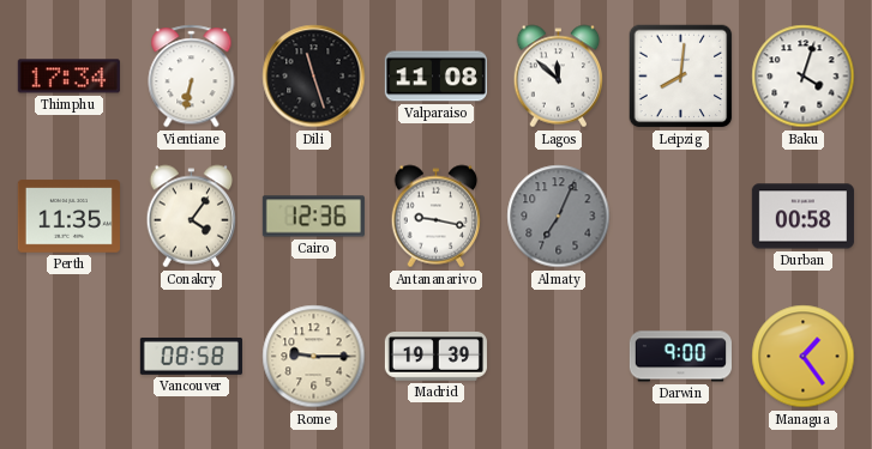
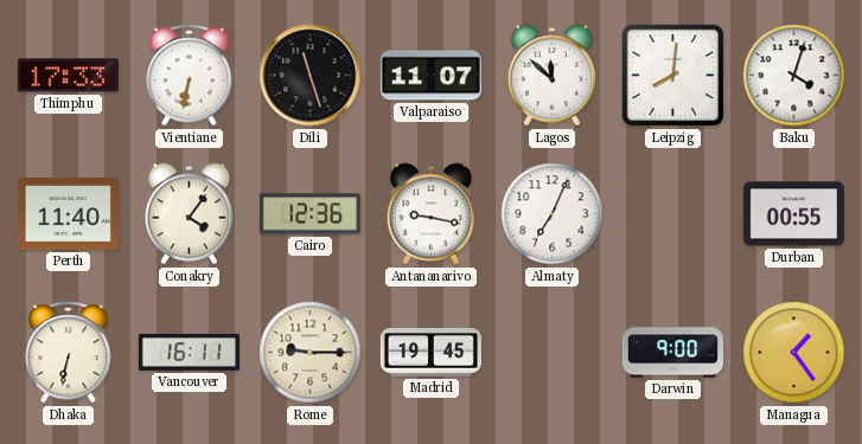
Thimphu: 17:34 -> 17:33 (68, 76)
Valparaiso: 11:08 -> 11:07 (430, 76)
Perth: 11:35 -> 11:40 (68, 214)
Almaty dial: grey -> white (553, 214)
Durban: 00:58 -> 00:55 (793, 214)
Dhaka: none -> 6:32 (69, 353)
Vancouver: 08:58 -> 16:11 (189, 352)
Madrid: 19:39 -> 19:45 (430, 353)
